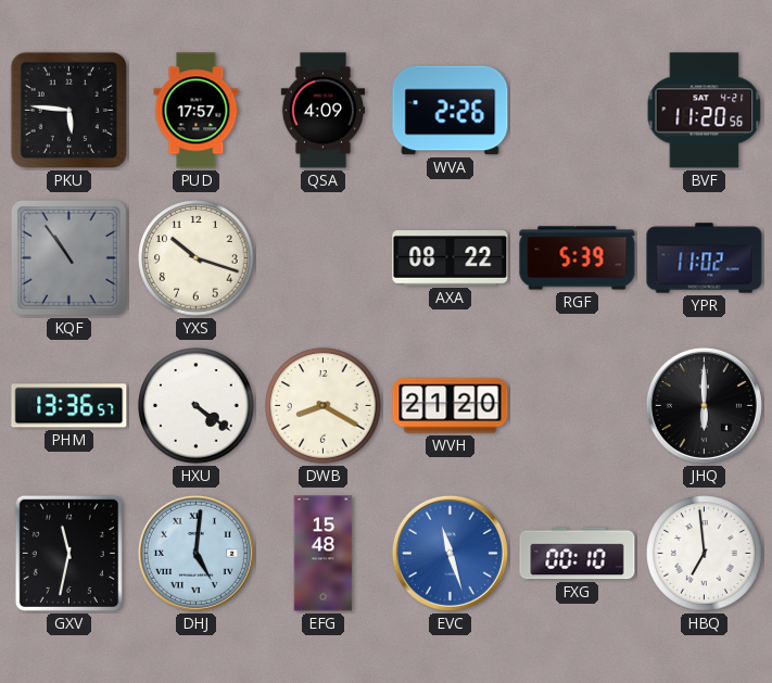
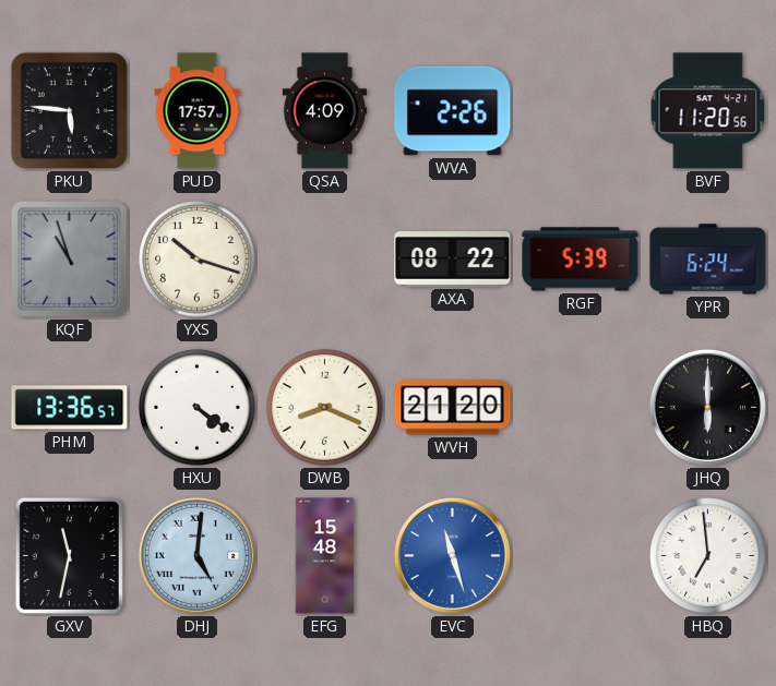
KQF: 10:54 -> 10:57 (70, 260)
YPR: 11:02 -> 6:24 (708, 260)
DWB: 8:20 -> 8:19 (325, 408)
FXG: 00:10 -> none (578, 554)
